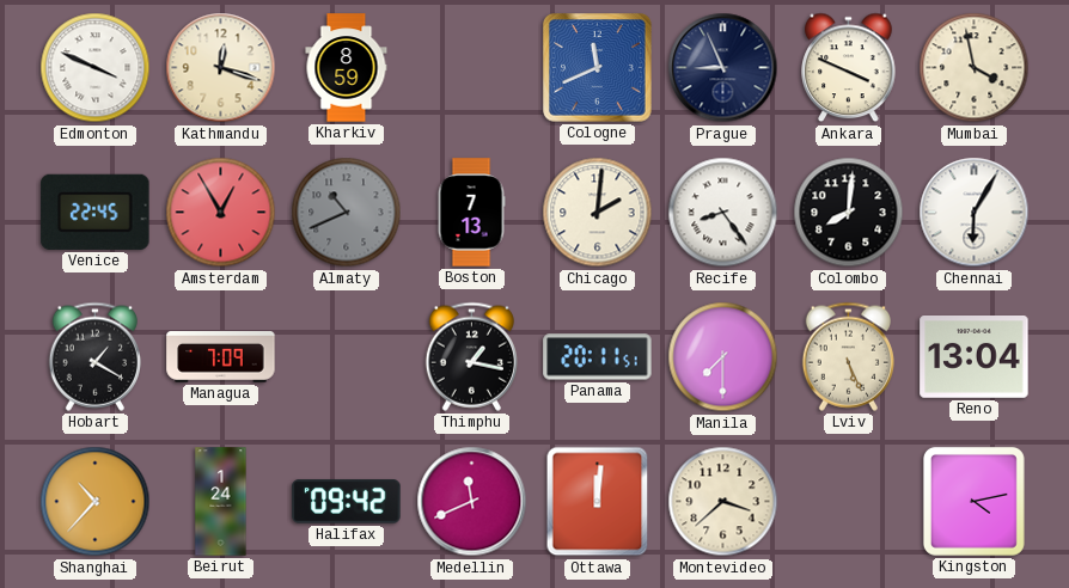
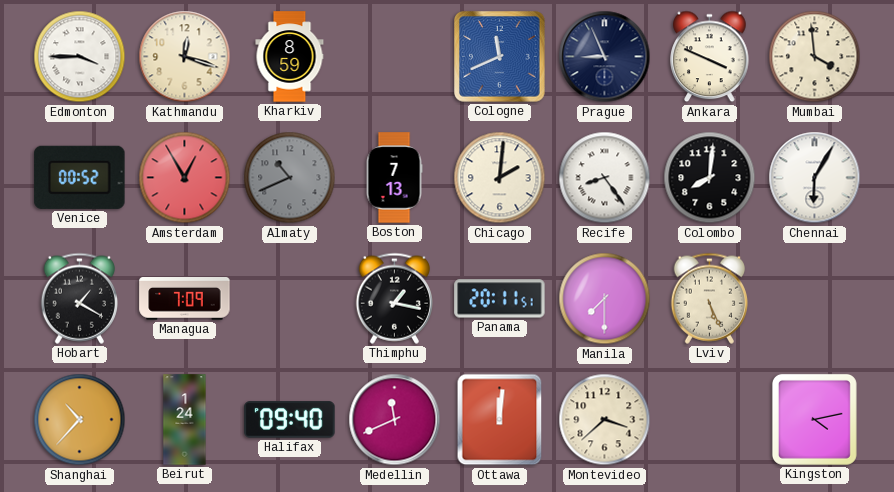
Edmonton: 3:49 -> 3:45 (80, 57)
Mumbai: 3:58 -> 3:59 (815, 57)
Venice: 22:45 -> 00:52 (80, 177)
Reno: 13:04 -> none (975, 357)
Halifax: 09:42 -> 09:40 (290, 420)
